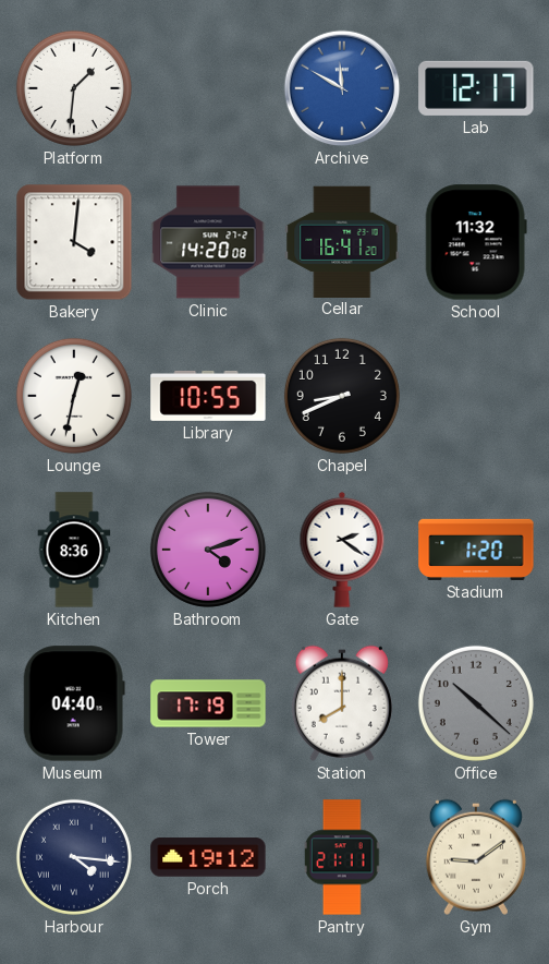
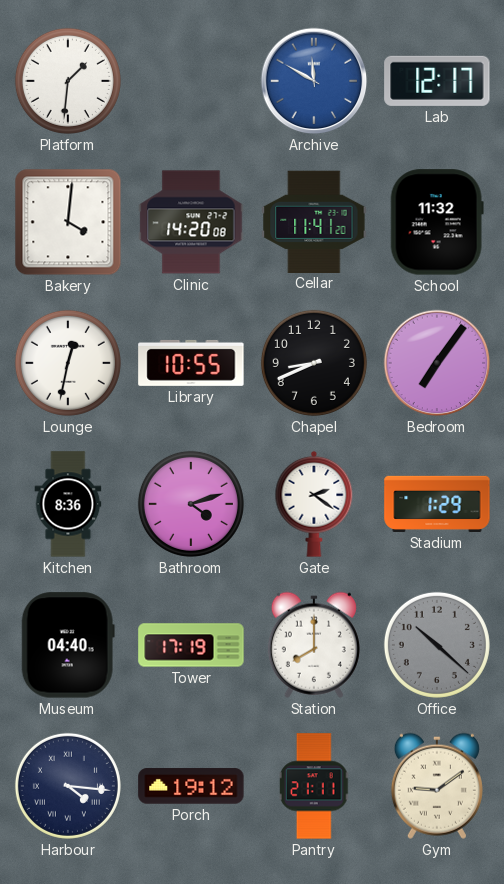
Cellar: 16:41 -> 11:41 (314, 221)
Bedroom: none -> 7:06 (437, 363)
Stadium: 1:20 -> 1:29 (437, 504)
